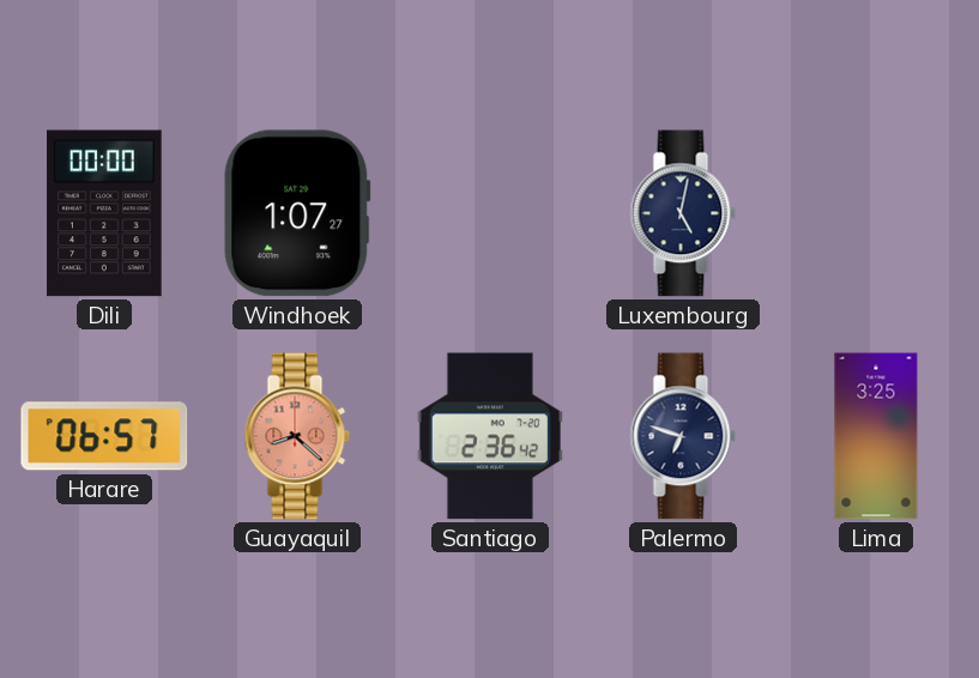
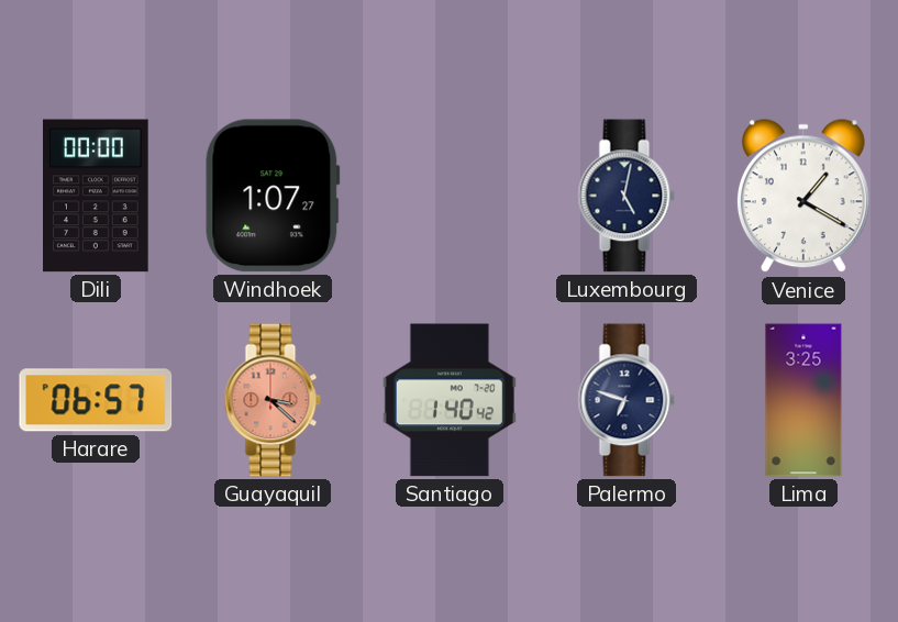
Venice: none -> 1:20 (803, 197)
Guayaquil: 8:22 -> 3:22 (273, 400)
Santiago: 2:36 -> 1:40 (450, 400)
